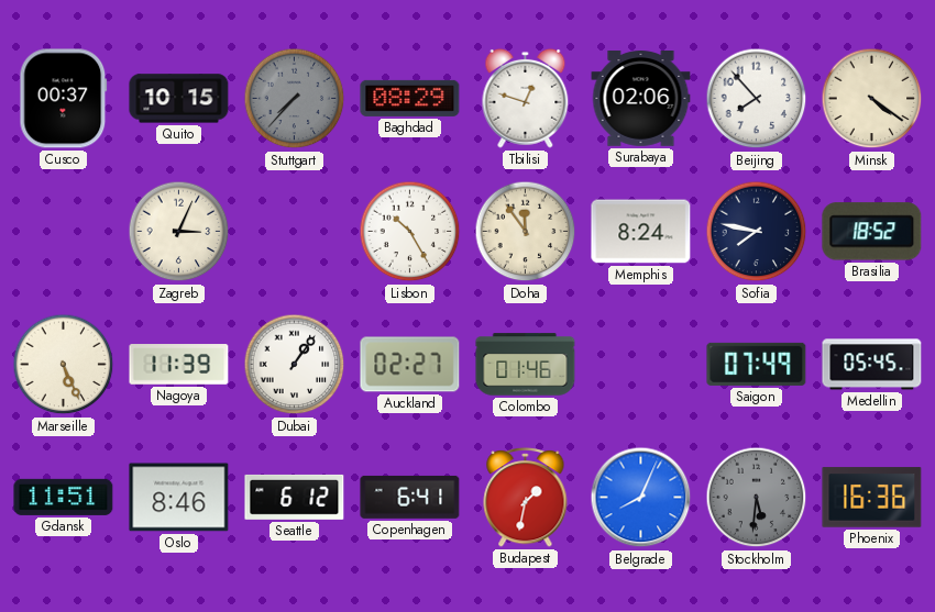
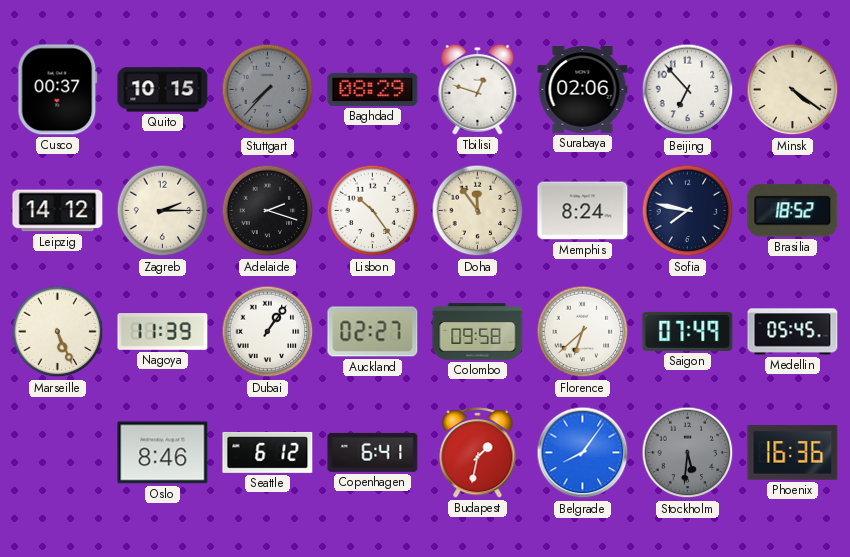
Beijing: 7:53 -> 6:53 (688, 90)
Leipzig: none -> 14:12 (58, 211)
Zagreb: 3:04 -> 2:15 (163, 211)
Adelaide: none -> 2:18 (268, 211)
Lisbon: 10:25 -> 10:24 (373, 211)
Colombo: 01:46 -> 09:58 (478, 332)
Florence: none -> 6:38 (583, 332)
Gdansk: 11:51 -> none (64, 497)
Belgrade: 8:04 -> 8:06 (583, 453)
